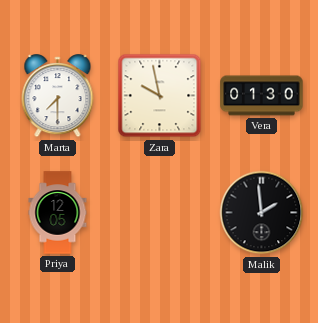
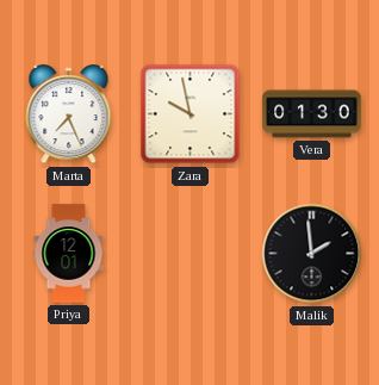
Marta: 7:30 -> 7:26 (69, 114)
Priya: 12:05 -> 12:01 (69, 254)
